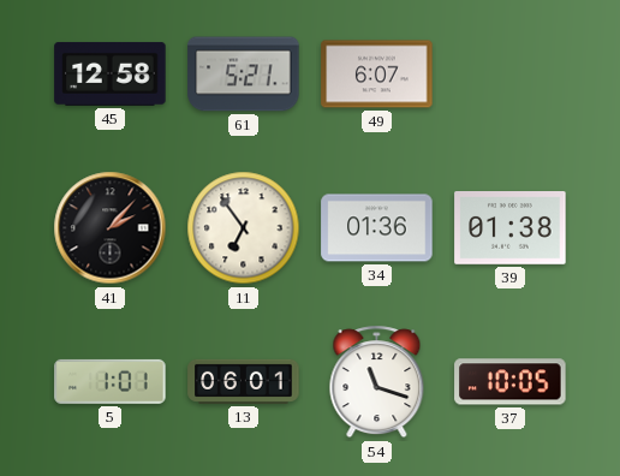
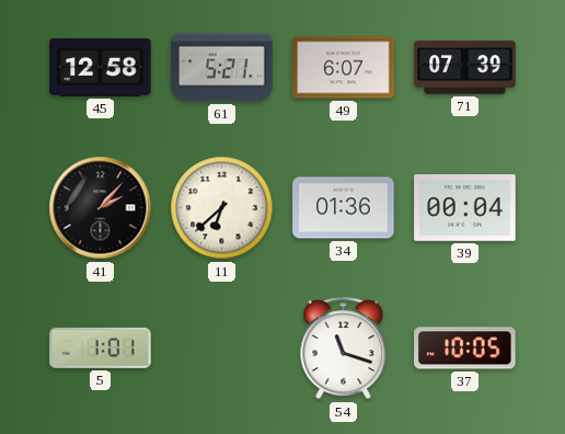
71: none -> 07:39 (465, 68)
11: 6:54 -> 6:38 (222, 208)
39: 01:38 -> 00:04 (465, 208)
13: 06:01 -> none (244, 381)
